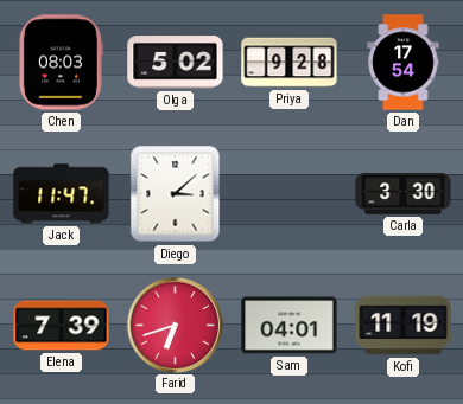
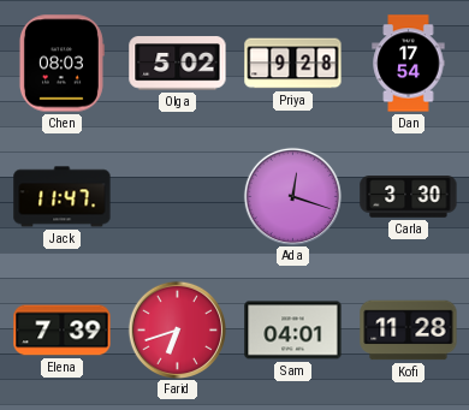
Diego: 3:08 -> none (176, 194)
Ada: none -> 12:18 (292, 196)
Kofi: 11:19 -> 11:28 (409, 331)
